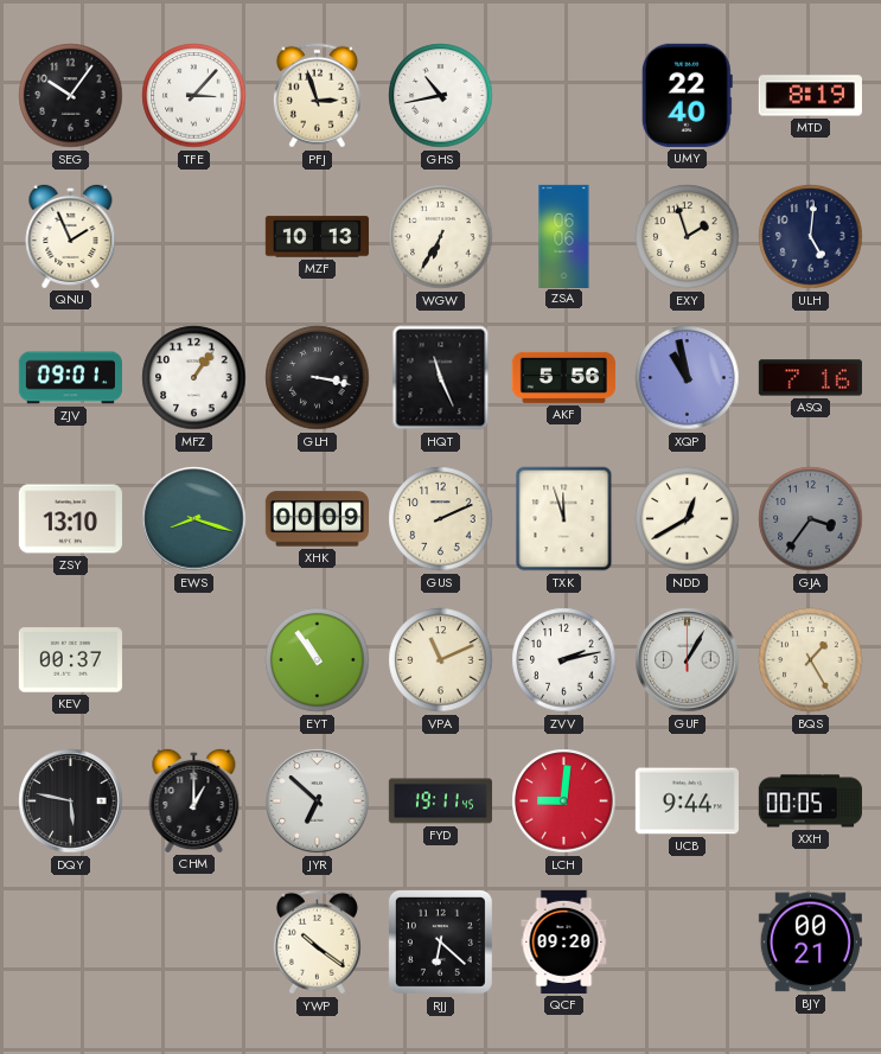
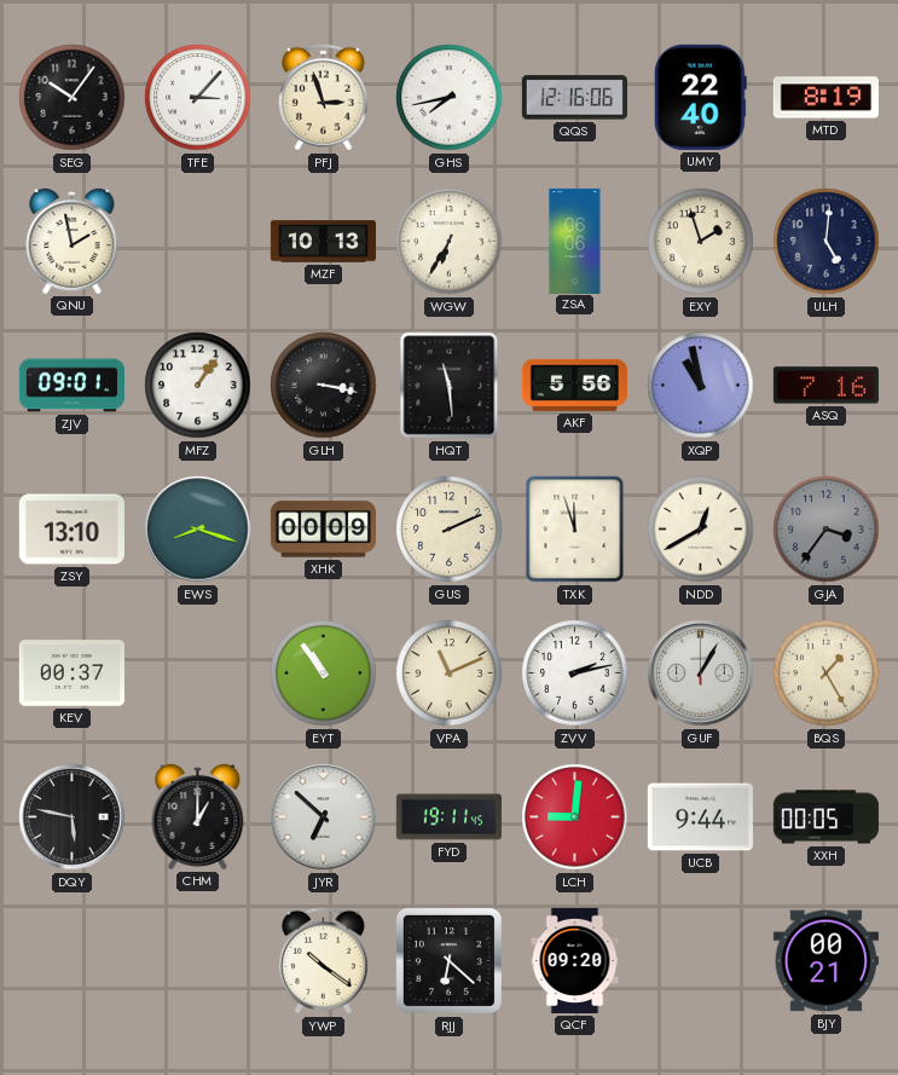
GHS: 10:43 -> 7:43 (450, 98)
QQS: none -> 12:16 (574, 98)
QNU: 1:56 -> 1:58 (73, 241)
HQT: 11:26 -> 11:29 (450, 386)
